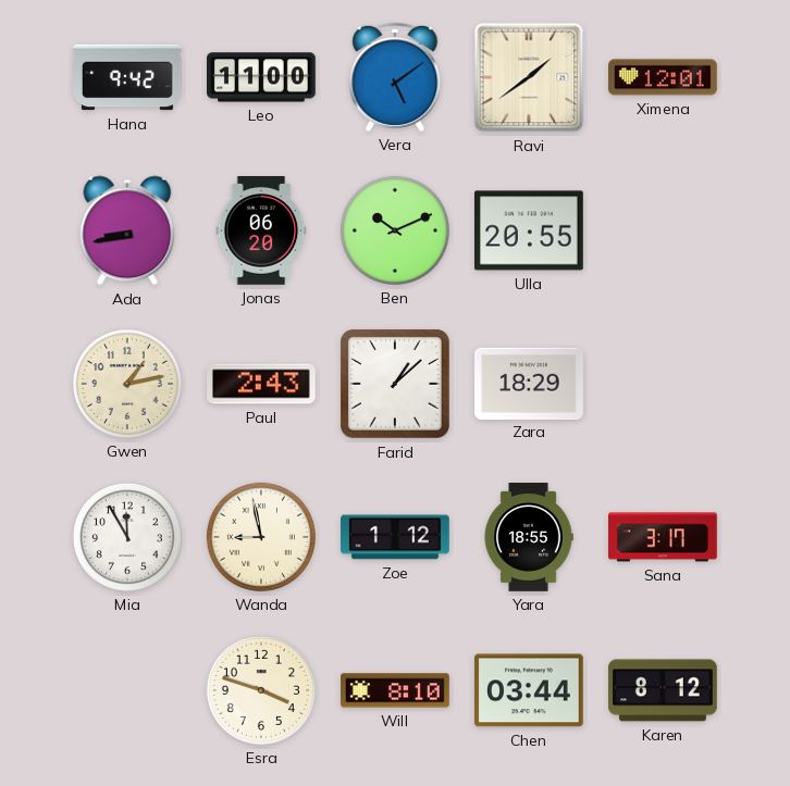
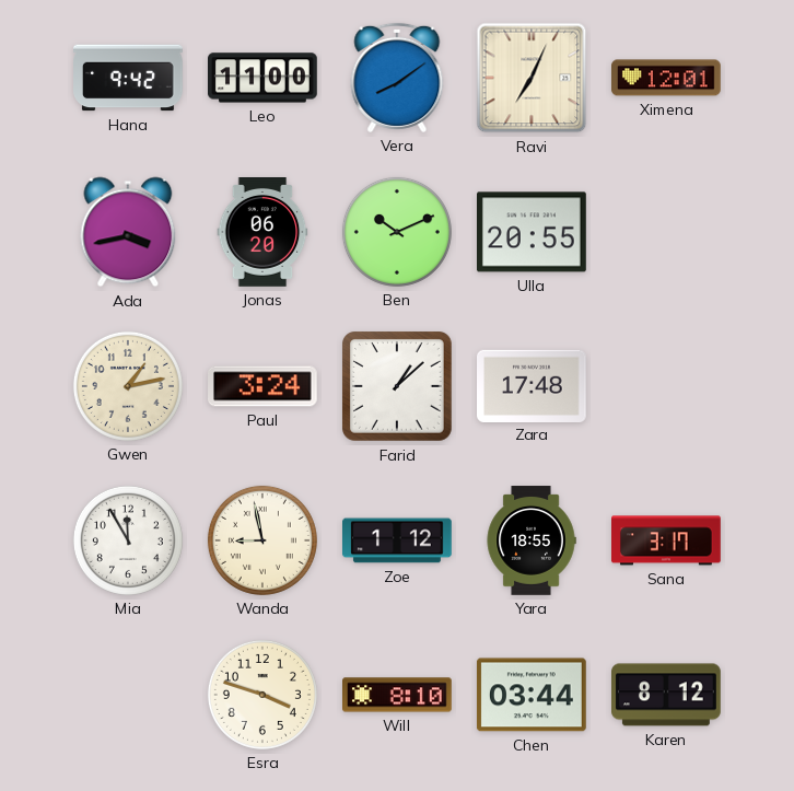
Vera: 5:09 -> 8:09 (397, 78)
Ravi: 1:39 -> 7:04 (532, 78)
Ada: 8:43 -> 3:43 (128, 232)
Paul: 2:43 -> 3:24 (264, 386)
Zara: 18:29 -> 17:48 (533, 385)
